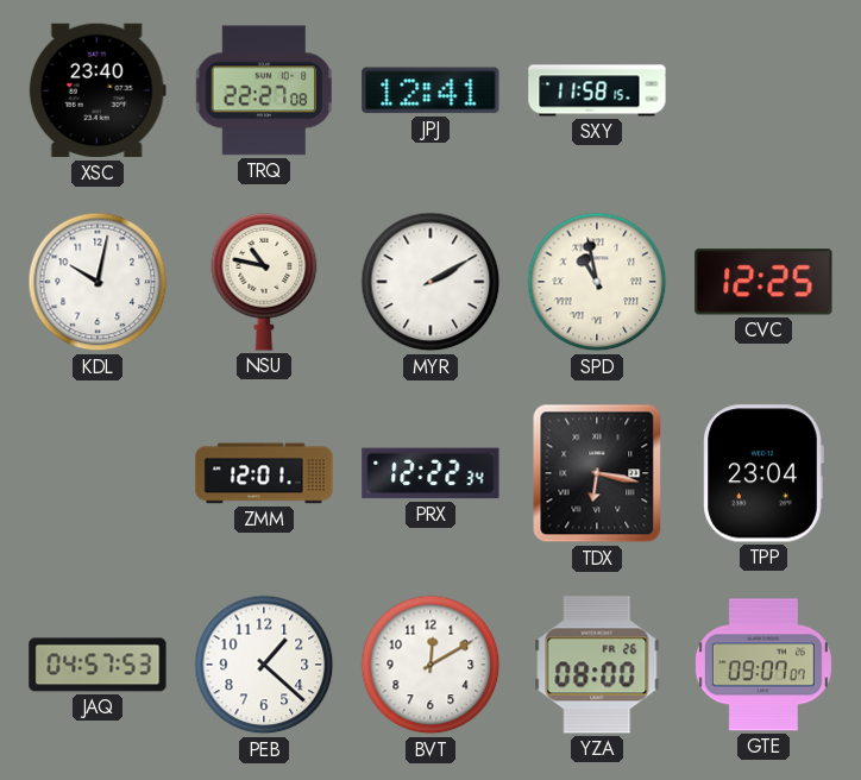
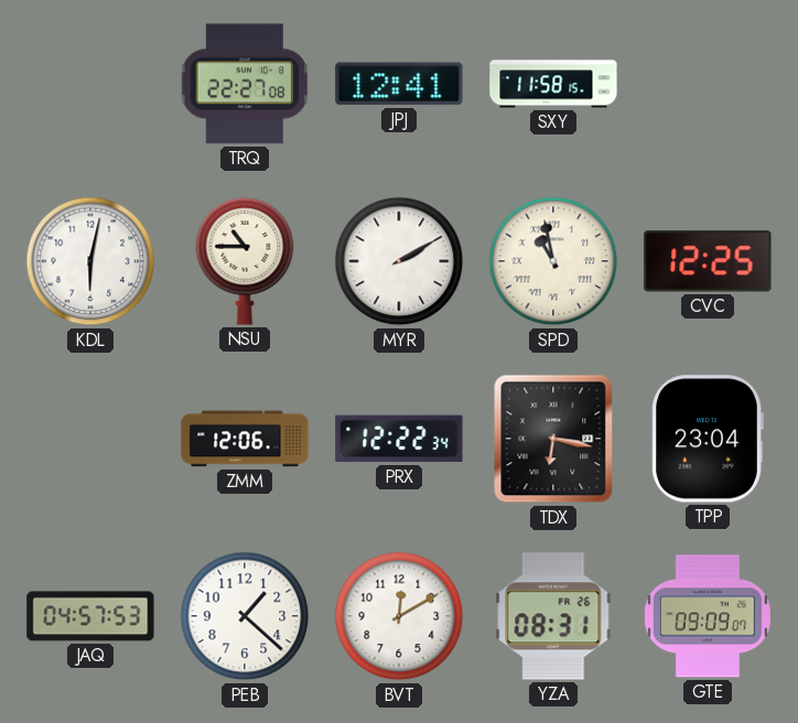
XSC: 23:40 -> none (98, 90)
KDL: 10:02 -> 6:02 (90, 261)
NSU: 10:47 -> 10:45 (245, 262)
ZMM: 12:01 -> 12:06 (245, 439)
YZA: 08:00 -> 08:31 (553, 616)
GTE: 09:07 -> 09:09 (708, 616)
